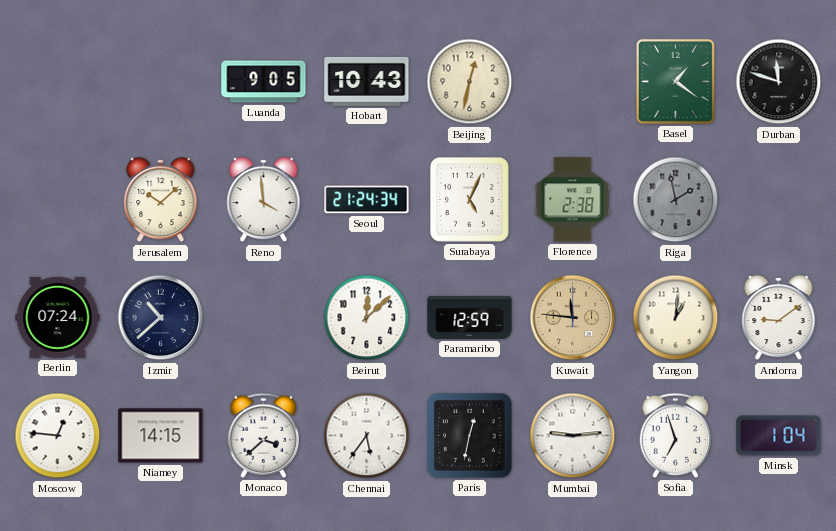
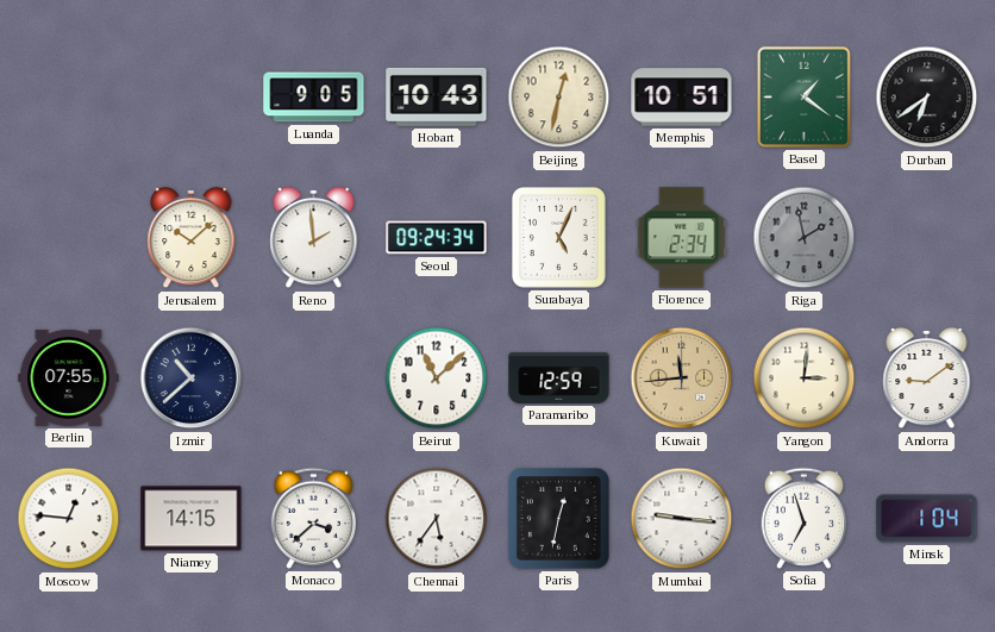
Memphis: none -> 10:51 (682, 98)
Durban: 11:48 -> 6:39 (927, 98)
Reno: 3:59 -> 1:59 (314, 238)
Seoul: 21:24 -> 09:24 (437, 238)
Florence: 2:38 -> 2:34 (682, 238)
Berlin: 07:24 -> 07:55 (69, 377)
Beirut: 12:08 -> 11:08 (437, 378)
Kuwait: 11:46 -> 11:44 (682, 378)
Yangon: 1:01 -> 3:01 (805, 378)
Mumbai: 9:14 -> 9:16 (682, 519)
